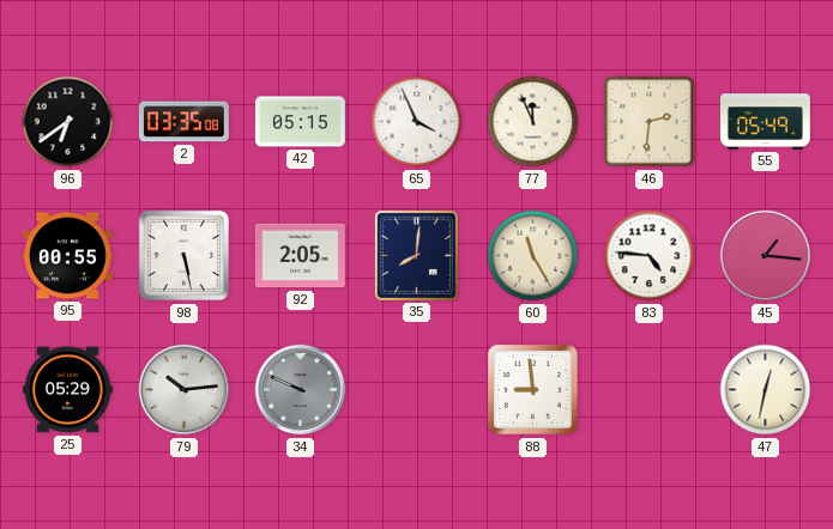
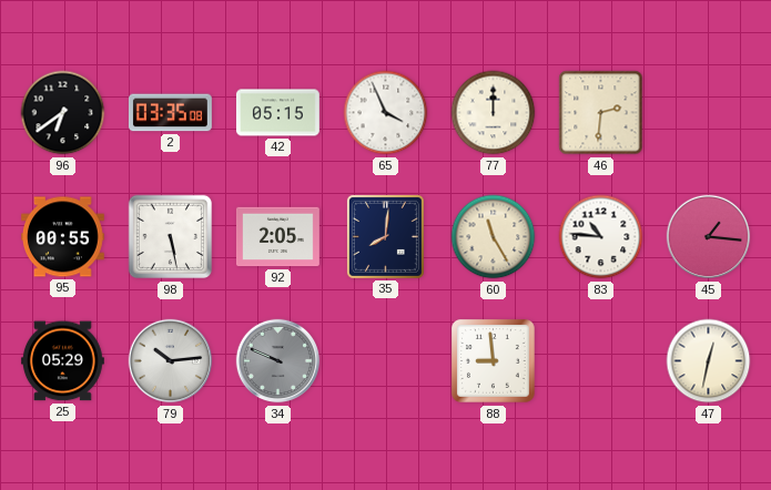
77: 11:56 -> 12:00 (494, 113)
55: 05:49 -> none (766, 122)
83: 4:46 -> 10:46 (601, 237)
